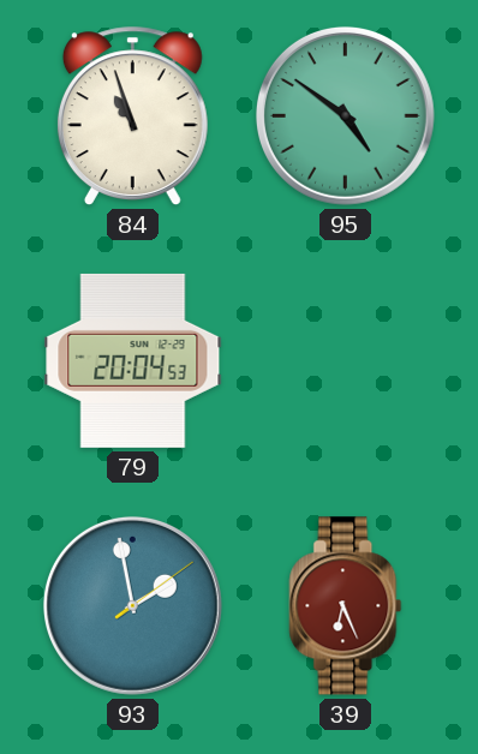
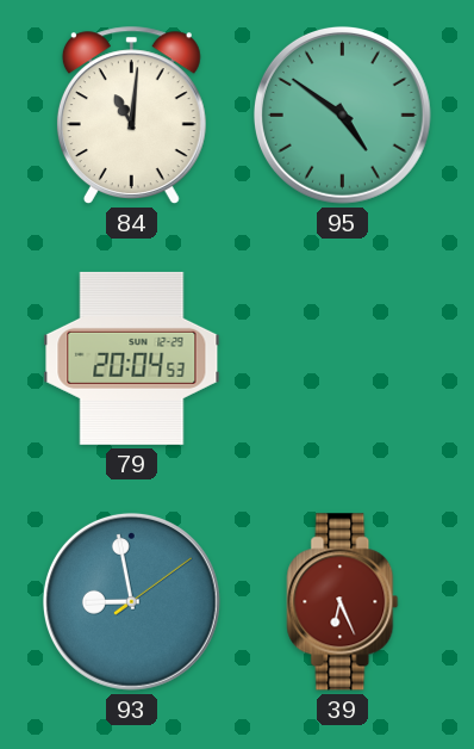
84: 10:57 -> 11:01 (131, 114)
93: 1:58 -> 8:58 (131, 601)
